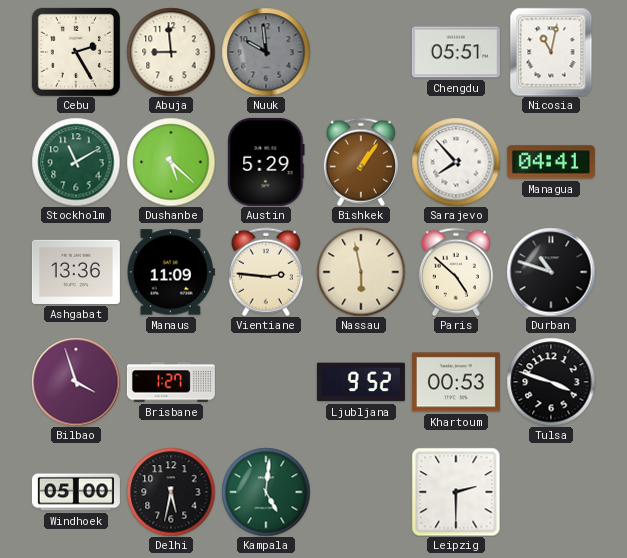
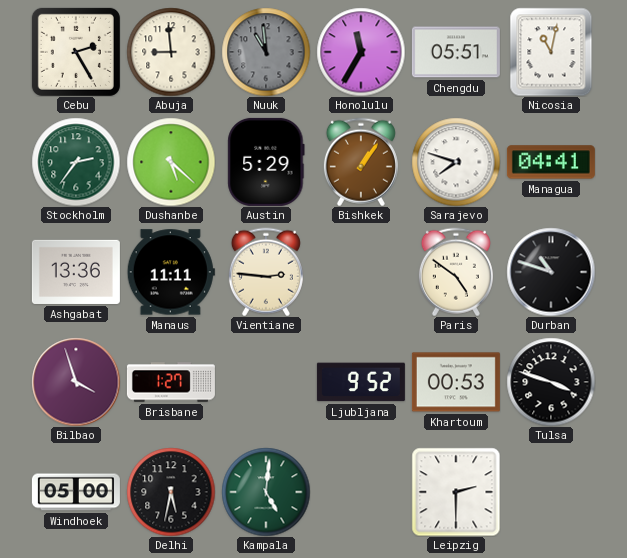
Nuuk: 9:59 -> 10:59 (266, 52)
Honolulu: none -> 11:35 (361, 52)
Stockholm: 11:10 -> 2:36 (76, 162)
Sarajevo: 7:53 -> 7:48 (456, 162)
Manaus: 11:09 -> 11:11 (171, 272)
Nassau: 5:58 -> none (361, 272)
Paris: 4:52 -> 4:51 (456, 272)
